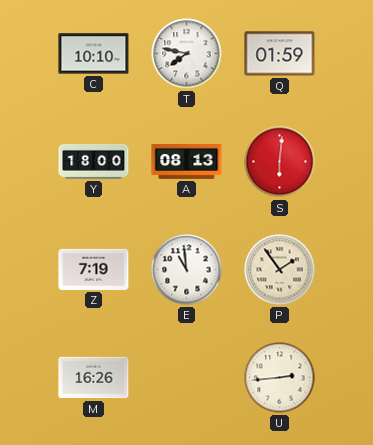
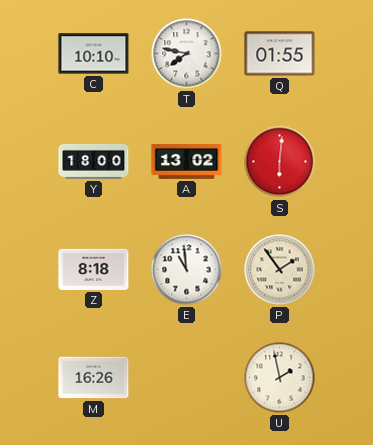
Q: 01:59 -> 01:55 (280, 54)
A: 08:13 -> 13:02 (187, 161)
Z: 7:19 -> 8:18 (94, 269)
U: 2:44 -> 1:58 (280, 378)
